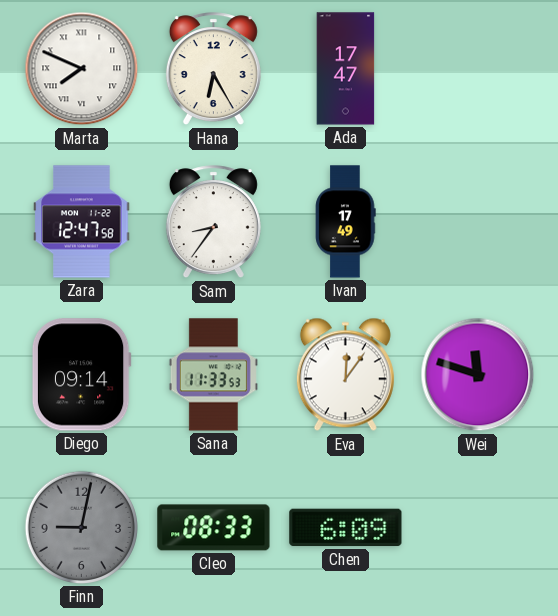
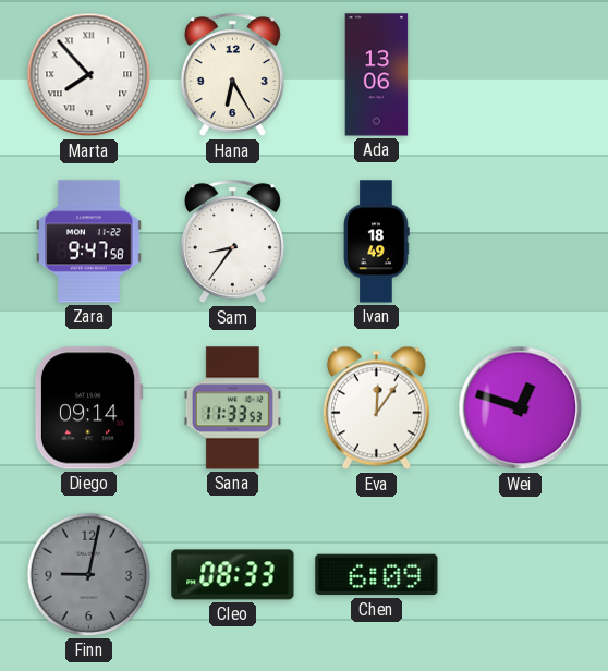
Marta: 7:49 -> 7:53 (89, 75)
Ada: 17:47 -> 13:06 (377, 75)
Zara: 12:47 -> 9:47 (89, 242)
Ivan: 17:49 -> 18:49 (376, 242)
Wei: 11:48 -> 12:48 (521, 408)
